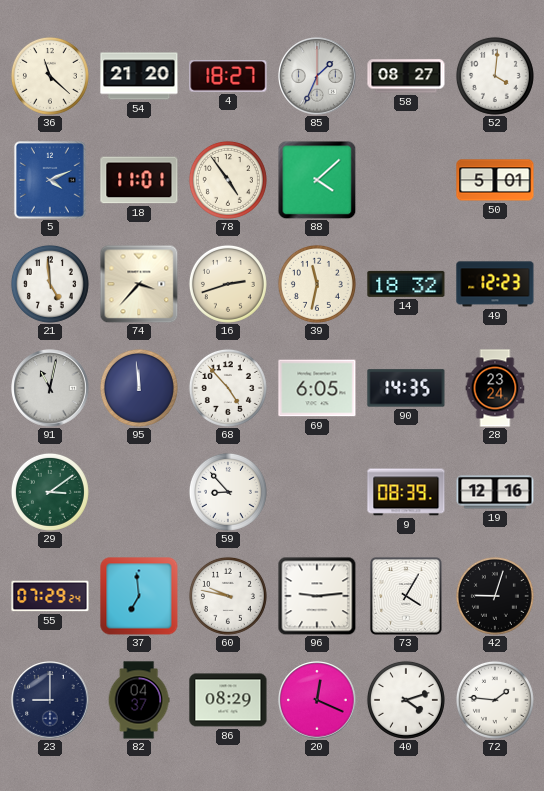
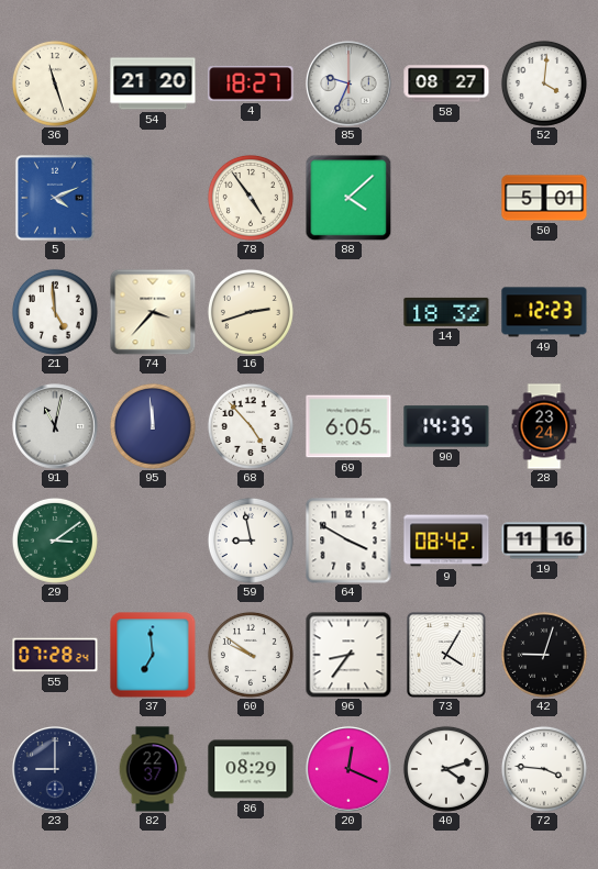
36: 11:22 -> 11:27 (55, 83)
85: 1:34 -> 9:34 (348, 83)
18: 11:01 -> none (139, 180)
39: 11:32 -> none (317, 284)
59: 8:53 -> 8:58 (251, 541)
64: none -> 3:50 (348, 541)
9: 08:39 -> 08:42 (446, 541)
19: 12:16 -> 11:16 (544, 541)
55: 07:29 -> 07:28 (55, 655)
60: 9:47 -> 9:51 (251, 655)
96: 9:14 -> 8:36 (348, 655)
82: 04:37 -> 22:37 (153, 769)
72: 1:46 -> 3:46 (544, 769)
